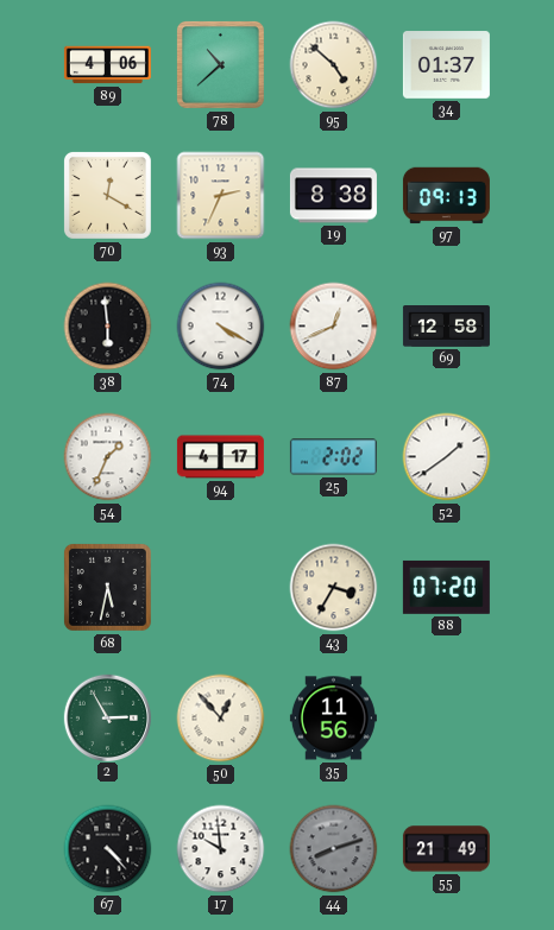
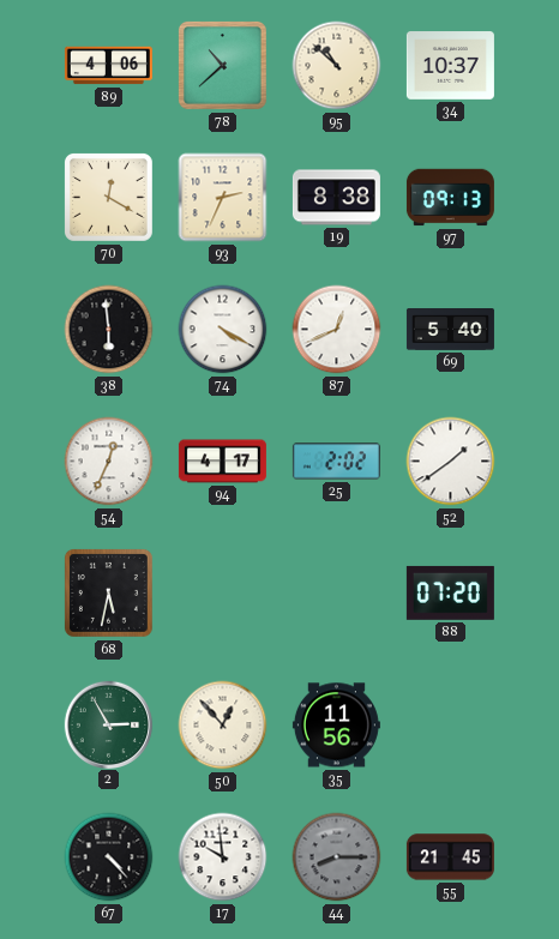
95: 4:52 -> 10:52 (337, 66)
34: 01:37 -> 10:37 (450, 66)
69: 12:58 -> 5:40 (450, 330)
54: 1:34 -> 12:34 (109, 462)
43: 3:35 -> none (334, 588)
44: 8:12 -> 8:15 (337, 857)
55: 21:49 -> 21:45 (450, 857)
